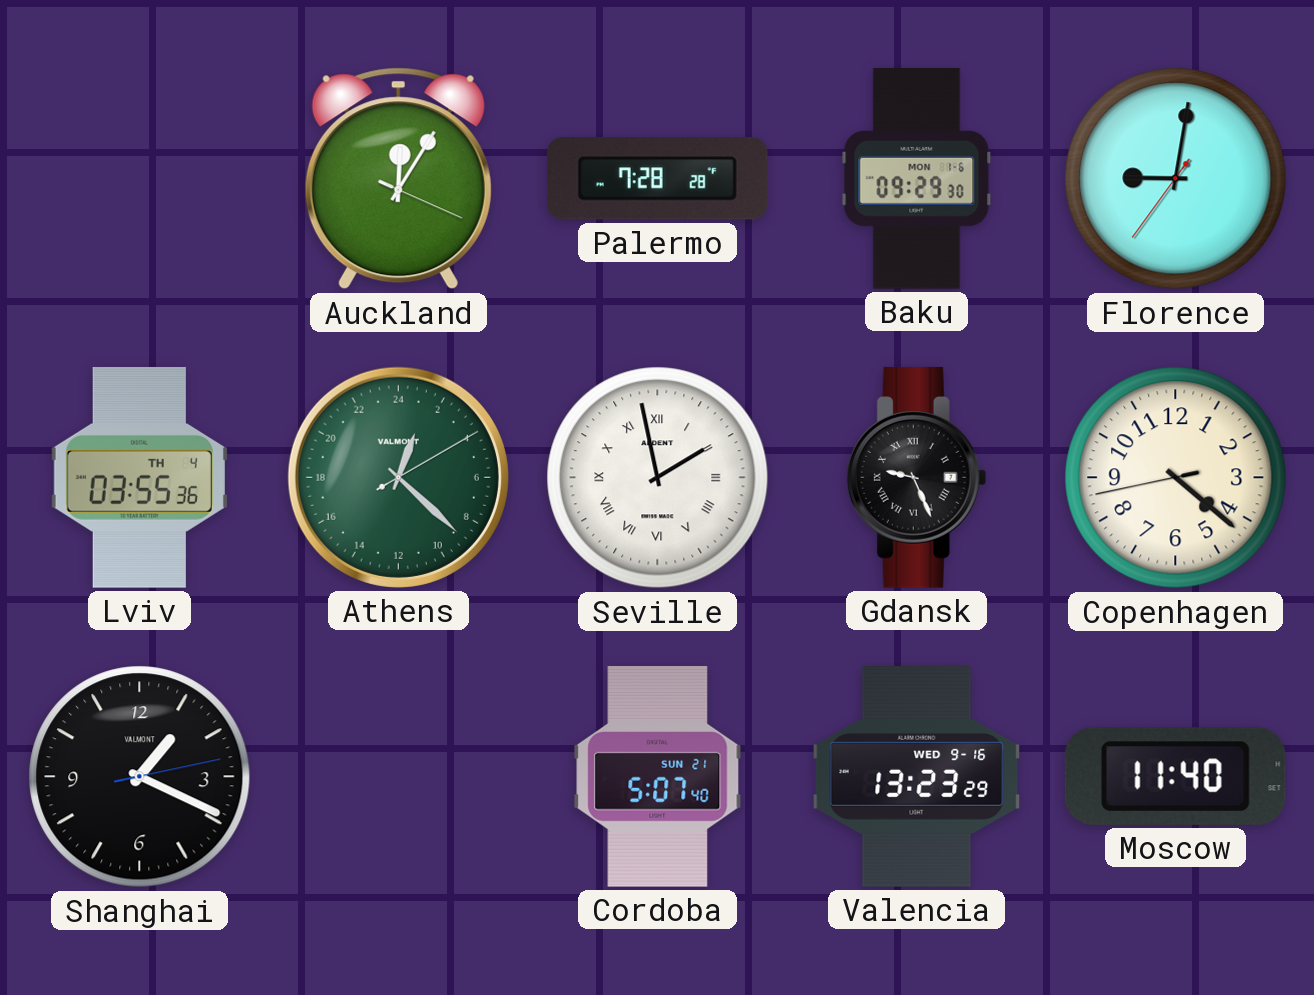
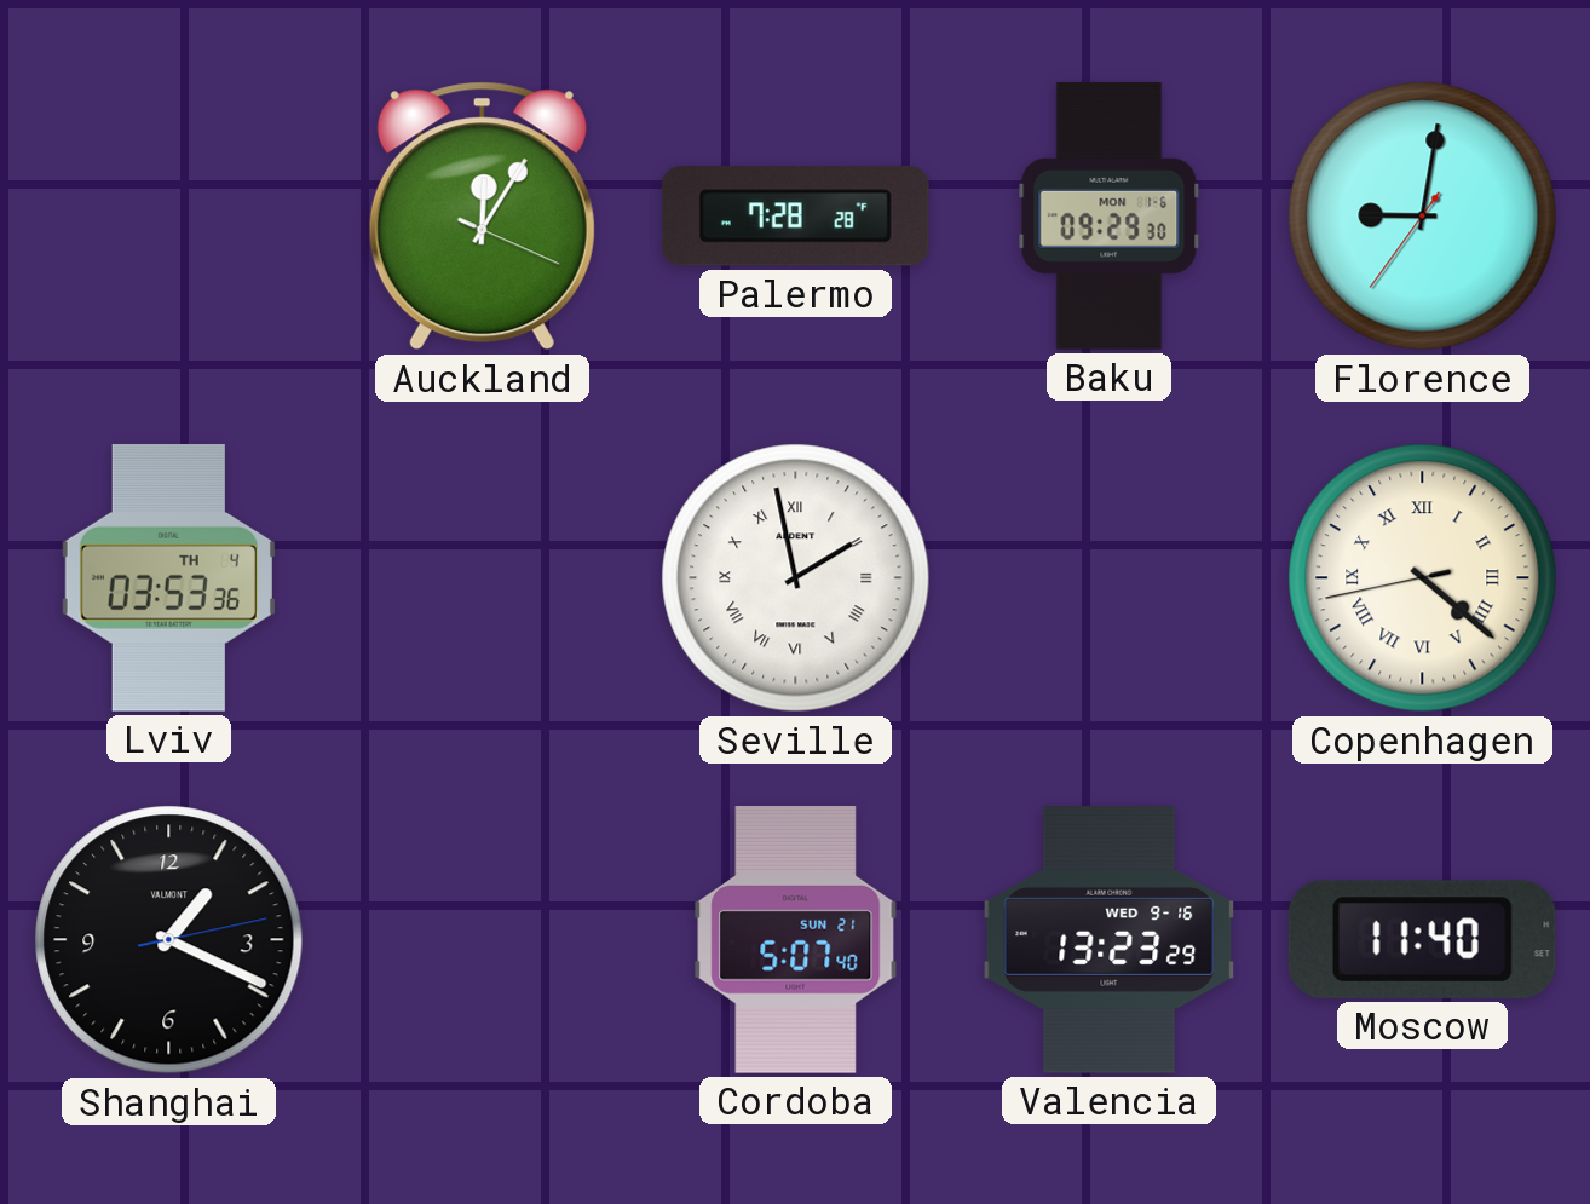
Lviv: 03:55 -> 03:53 (168, 577)
Athens: 1:22 -> none (398, 477)
Gdansk: 9:26 -> none (917, 477)
Copenhagen numerals: Arabic -> Roman (1423, 578)
